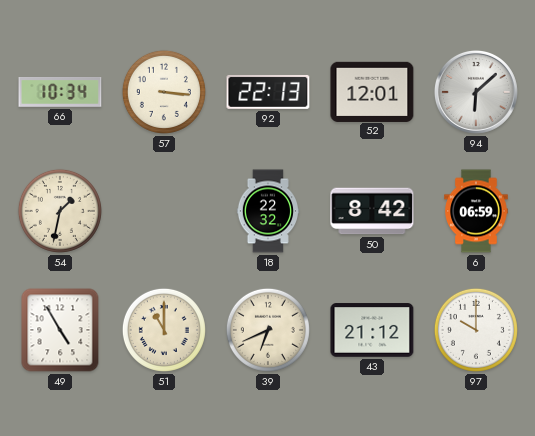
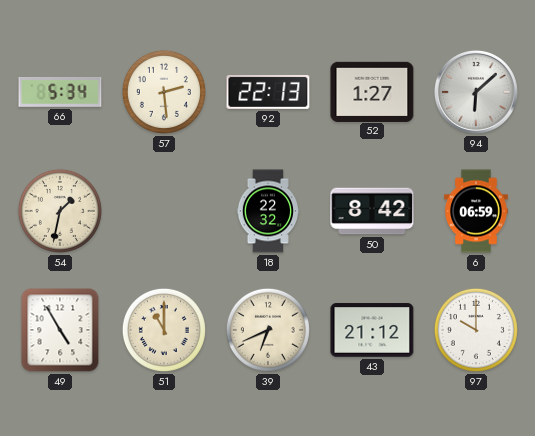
66: 10:34 -> 5:34 (60, 93)
57: 3:16 -> 2:29 (164, 92)
52: 12:01 -> 1:27 (372, 91)
